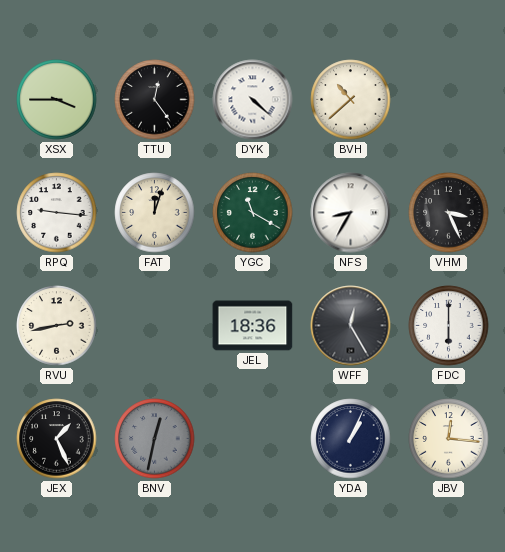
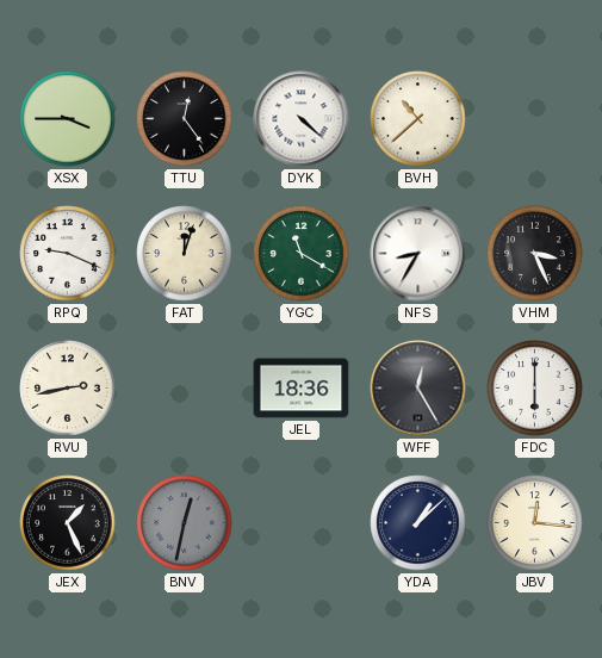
RPQ: 9:16 -> 9:19 (68, 254)
YDA: 1:04 -> 1:08 (418, 523)
